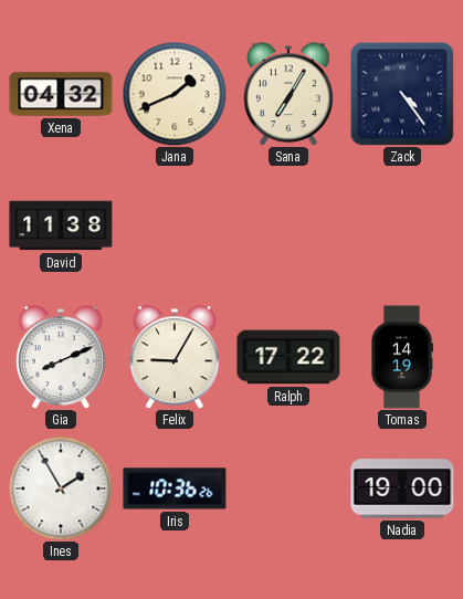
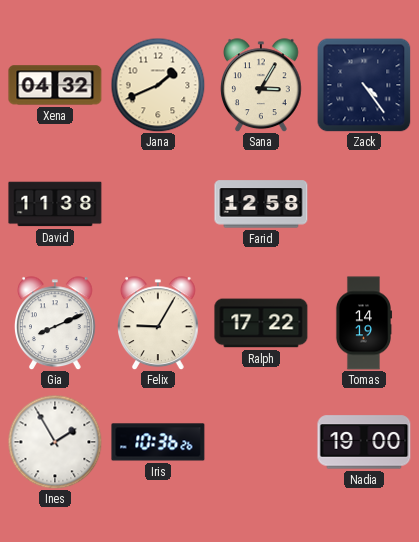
Sana: 7:05 -> 3:05 (262, 85)
Farid: none -> 12:58 (261, 204)
